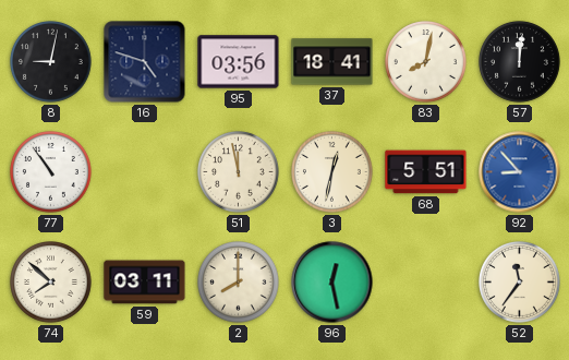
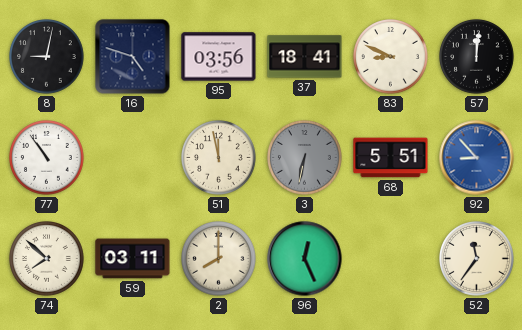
83: 8:02 -> 8:49 (391, 57)
3: 12:32 -> 6:32 (305, 158)
3 dial: cream -> grey (305, 158)
96: 12:28 -> 12:26 (305, 259)
